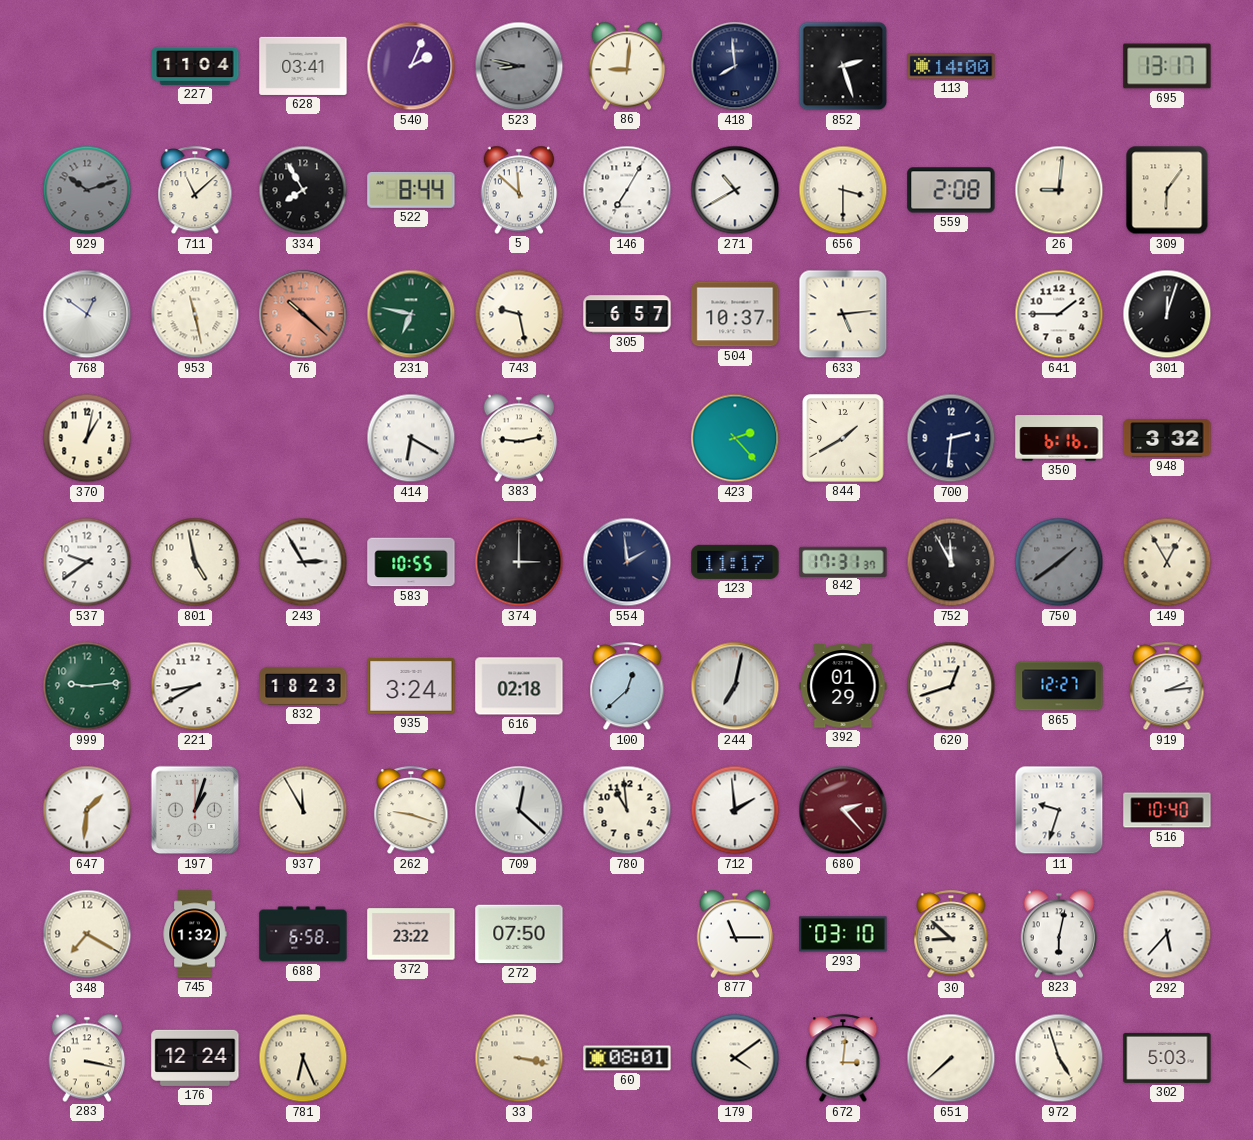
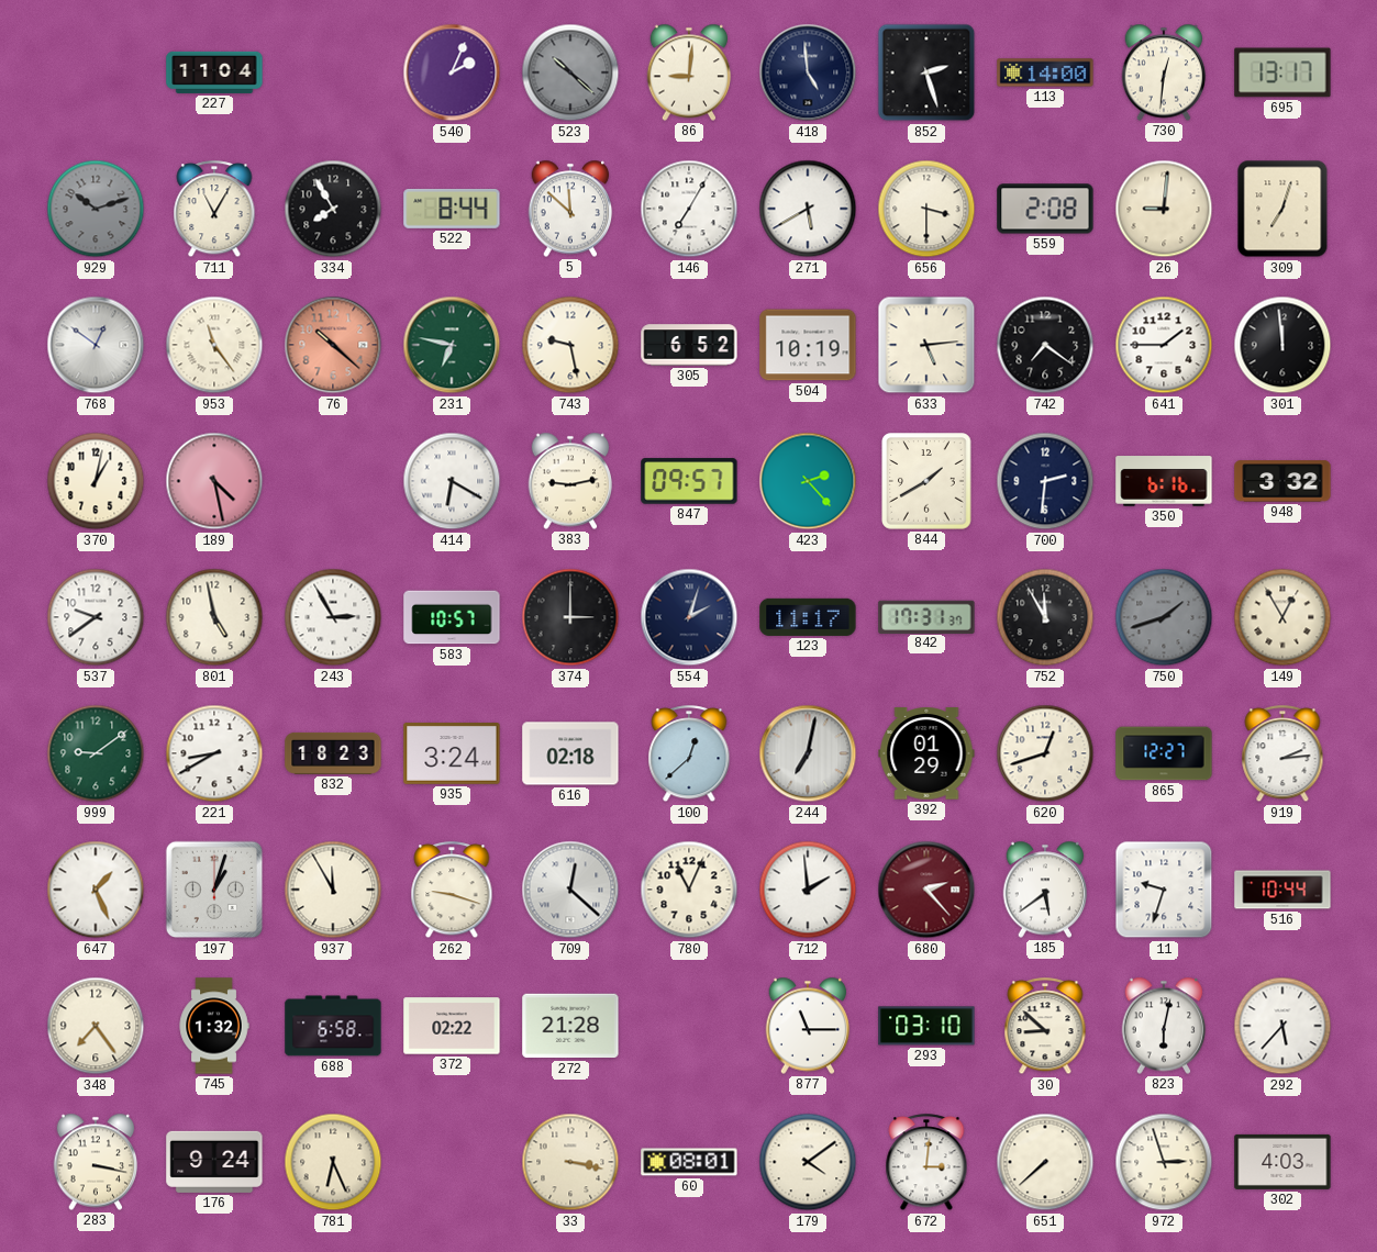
628: 03:41 -> none (303, 66)
523: 8:47 -> 10:22 (570, 72)
418: 7:59 -> 4:59 (808, 72)
730: none -> 12:31 (1164, 72)
711: 11:08 -> 11:05 (214, 210)
271: 10:40 -> 5:40 (808, 209)
309: 6:06 -> 7:03 (1282, 209)
953: 11:28 -> 11:24 (214, 345)
305: 6:57 -> 6:52 (689, 345)
504: 10:37 -> 10:19 (808, 345)
742: none -> 7:21 (1045, 345)
301: 12:03 -> 11:59 (1282, 345)
189: none -> 4:28 (214, 481)
847: none -> 09:57 (689, 481)
583: 10:55 -> 10:57 (452, 617)
554: 1:59 -> 2:03 (689, 617)
750: 1:39 -> 1:42 (1164, 617)
999: 9:14 -> 9:09 (96, 753)
647: 1:31 -> 1:26 (96, 890)
780: 10:59 -> 11:04 (689, 890)
185: none -> 5:39 (1045, 890)
516: 10:40 -> 10:44 (1282, 890)
348: 7:20 -> 7:24 (96, 1026)
372: 23:22 -> 02:22 (452, 1026)
272: 07:50 -> 21:28 (570, 1026)
176: 12:24 -> 9:24 (214, 1162)
972: 4:57 -> 2:57 (1164, 1162)
302: 5:03 -> 4:03 (1282, 1162)
